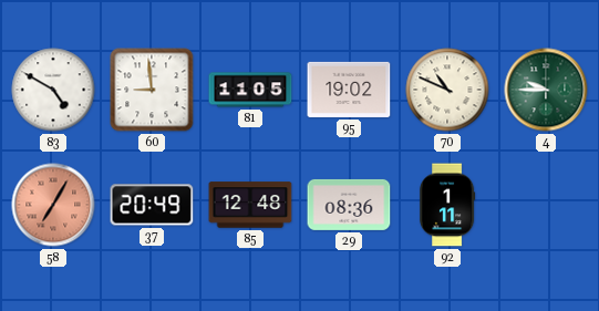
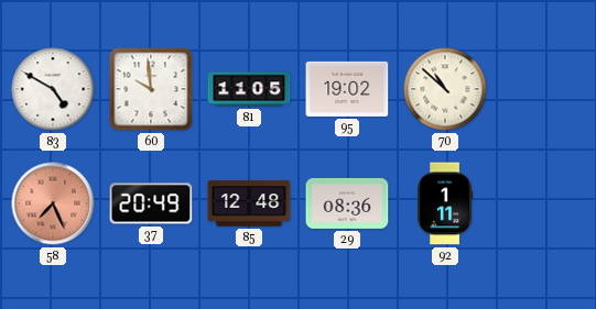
60: 8:59 -> 9:59 (151, 89)
70: 10:49 -> 10:52 (445, 89)
4: 9:45 -> none (546, 90)
58: 7:05 -> 7:26 (53, 203)
